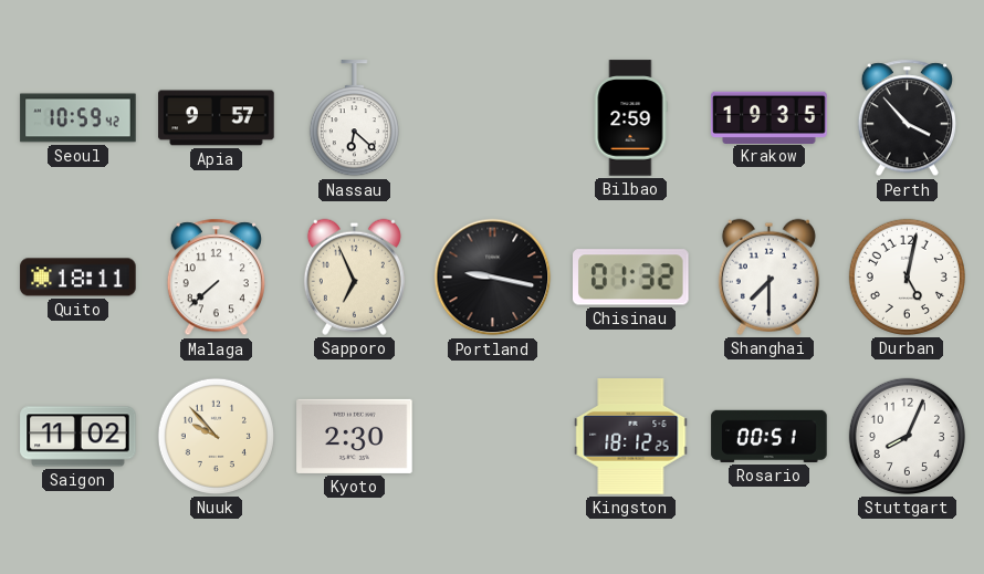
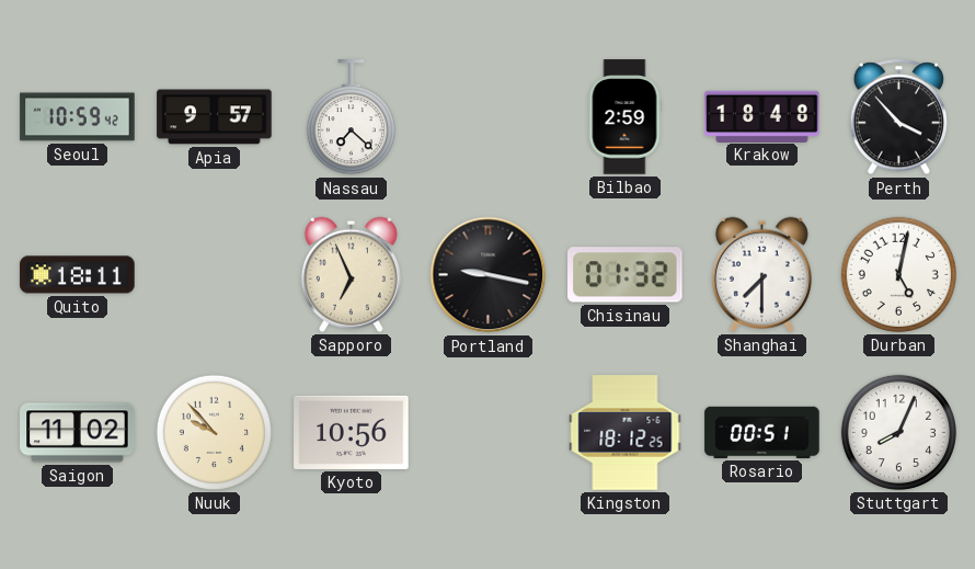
Nassau: 6:22 -> 7:22 (351, 117)
Krakow: 19:35 -> 18:48 (762, 116)
Malaga: 7:38 -> none (216, 278)
Kyoto: 2:30 -> 10:56 (352, 432)
